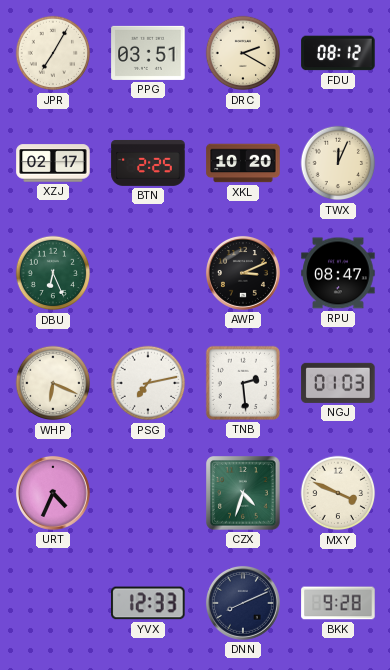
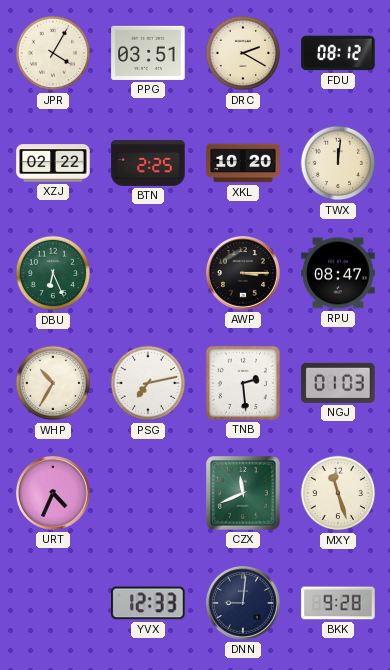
JPR: 7:05 -> 4:05 (53, 53)
XZJ: 02:17 -> 02:22 (53, 163)
TWX: 12:04 -> 12:01 (338, 163)
AWP: 3:11 -> 3:15 (243, 273)
WHP: 6:19 -> 10:35 (53, 383)
CZX: 4:33 -> 11:41 (244, 494)
MXY: 3:49 -> 11:27 (338, 493)
DNN: 8:11 -> 9:01 (243, 603)
